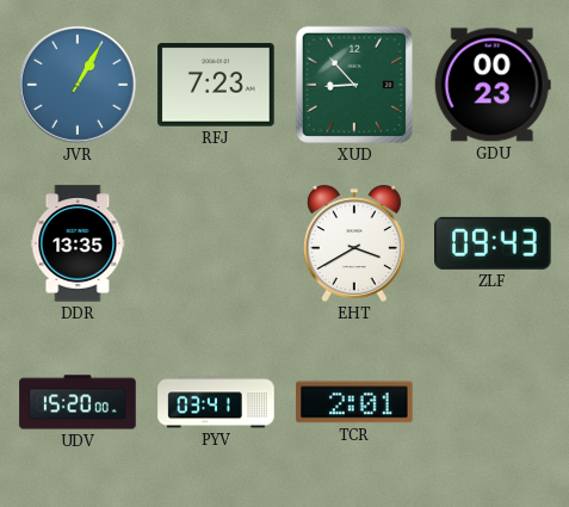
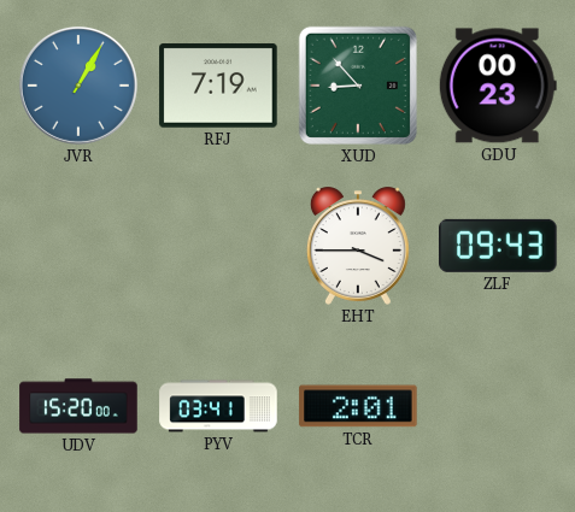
RFJ: 7:23 -> 7:19 (218, 86)
DDR: 13:35 -> none (78, 243)
EHT: 3:40 -> 3:45 (358, 246)
